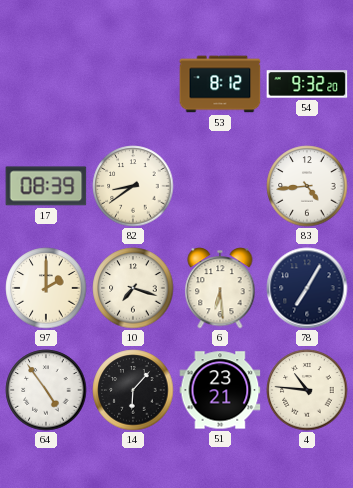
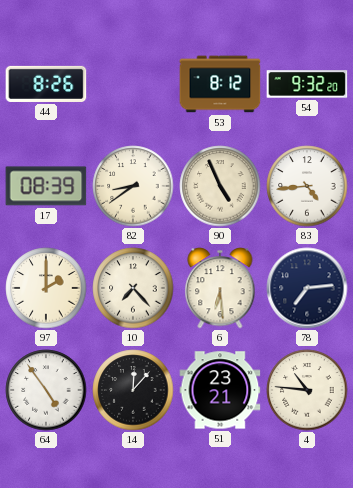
44: none -> 8:26 (46, 84)
90: none -> 4:56 (220, 186)
10: 7:18 -> 7:23 (133, 288)
78: 7:05 -> 7:14 (307, 288)
14: 6:07 -> 12:07 (133, 390)
